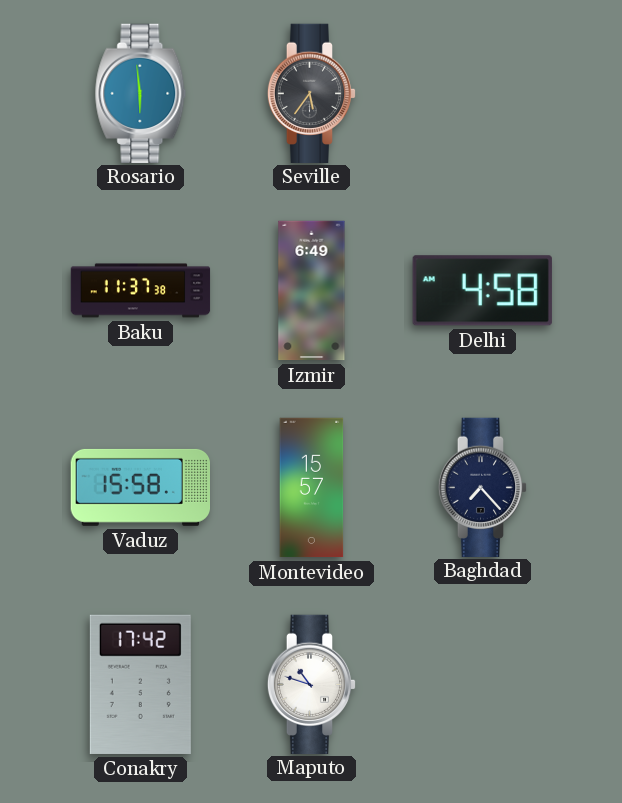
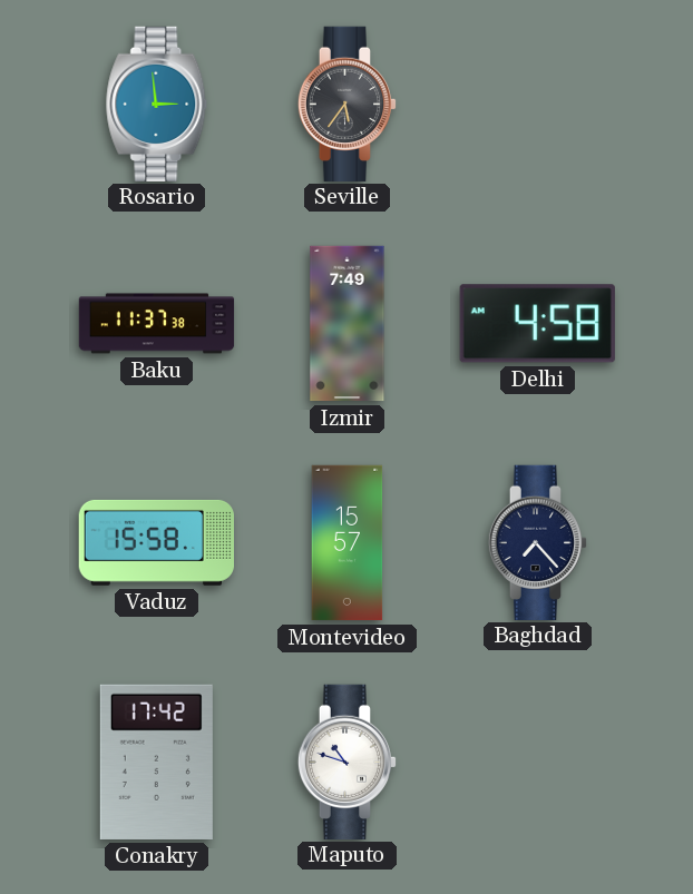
Rosario: 5:59 -> 2:59 (157, 104)
Izmir: 6:49 -> 7:49 (348, 324)
